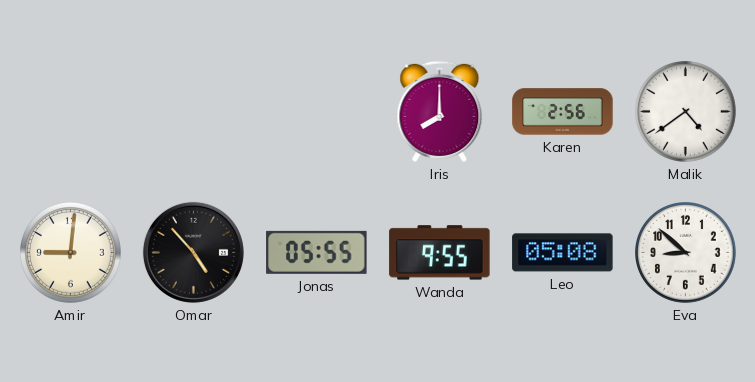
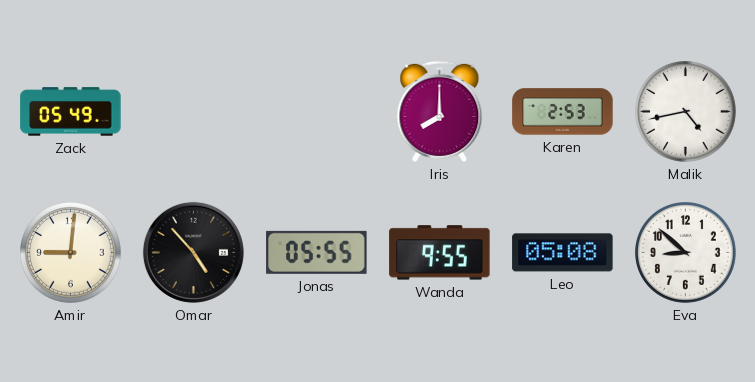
Zack: none -> 05:49 (71, 112)
Karen: 2:56 -> 2:53 (563, 112)
Malik: 4:39 -> 4:43 (686, 112)
